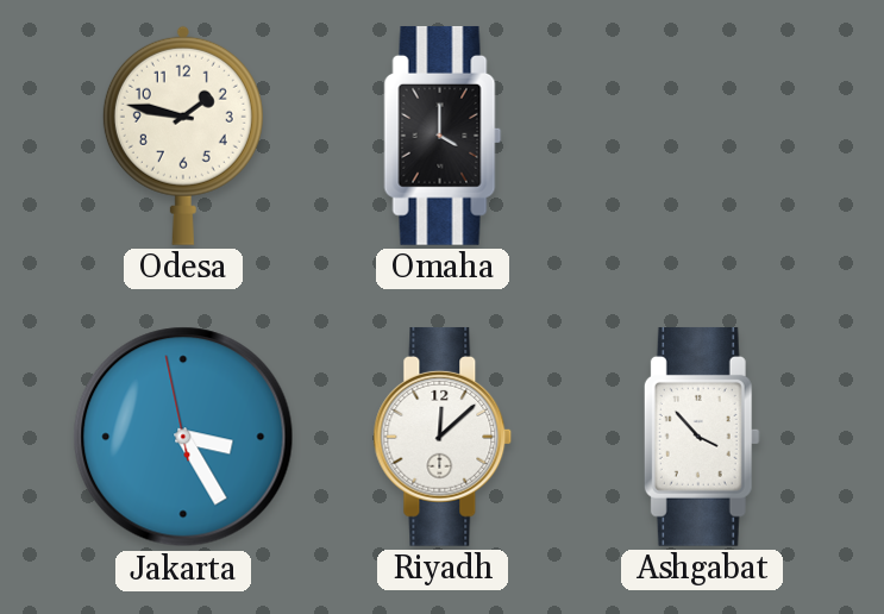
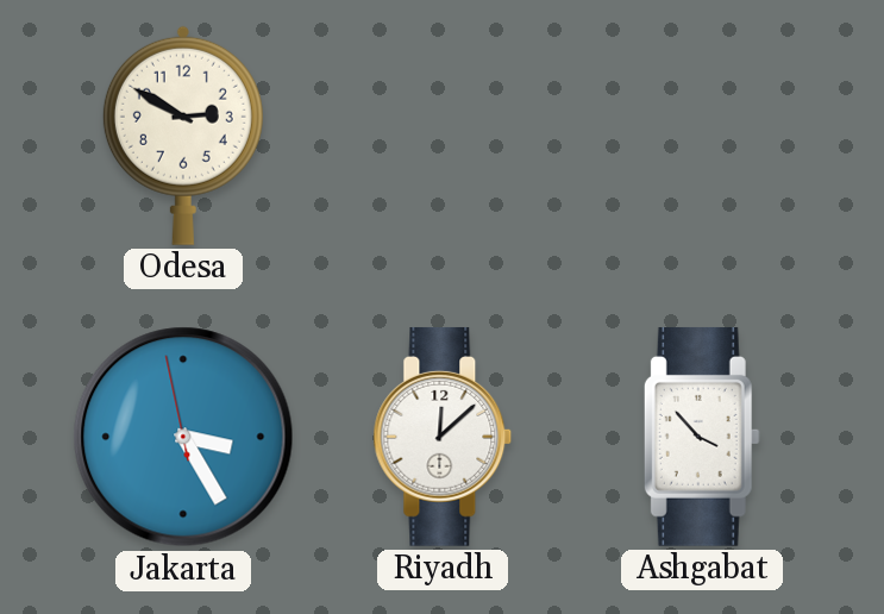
Odesa: 1:47 -> 2:50 (183, 136)
Omaha: 4:00 -> none (443, 136)
